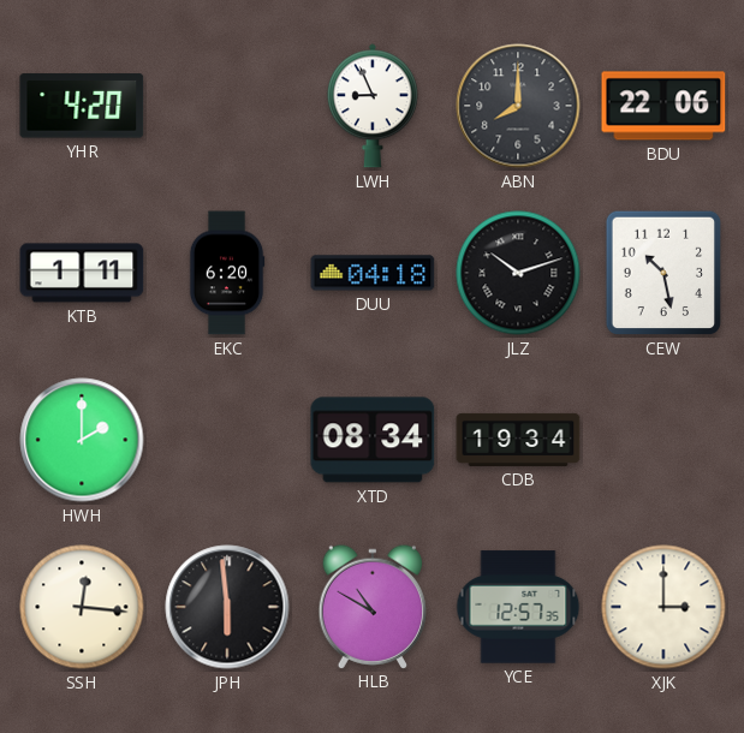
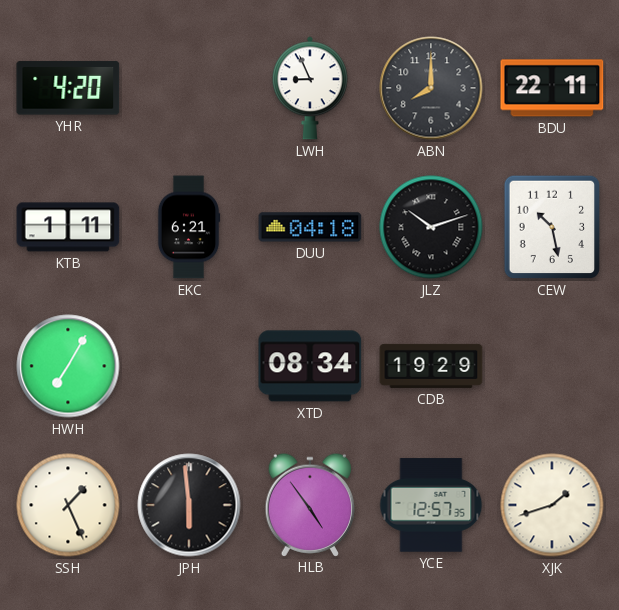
BDU: 22:06 -> 22:11 (552, 88)
EKC: 6:20 -> 6:21 (189, 227)
HWH: 2:00 -> 7:05 (68, 366)
CDB: 19:34 -> 19:29 (431, 366)
SSH: 12:16 -> 1:26 (68, 505)
HLB: 10:50 -> 4:54 (310, 504)
XJK: 3:00 -> 1:42 (552, 505)
